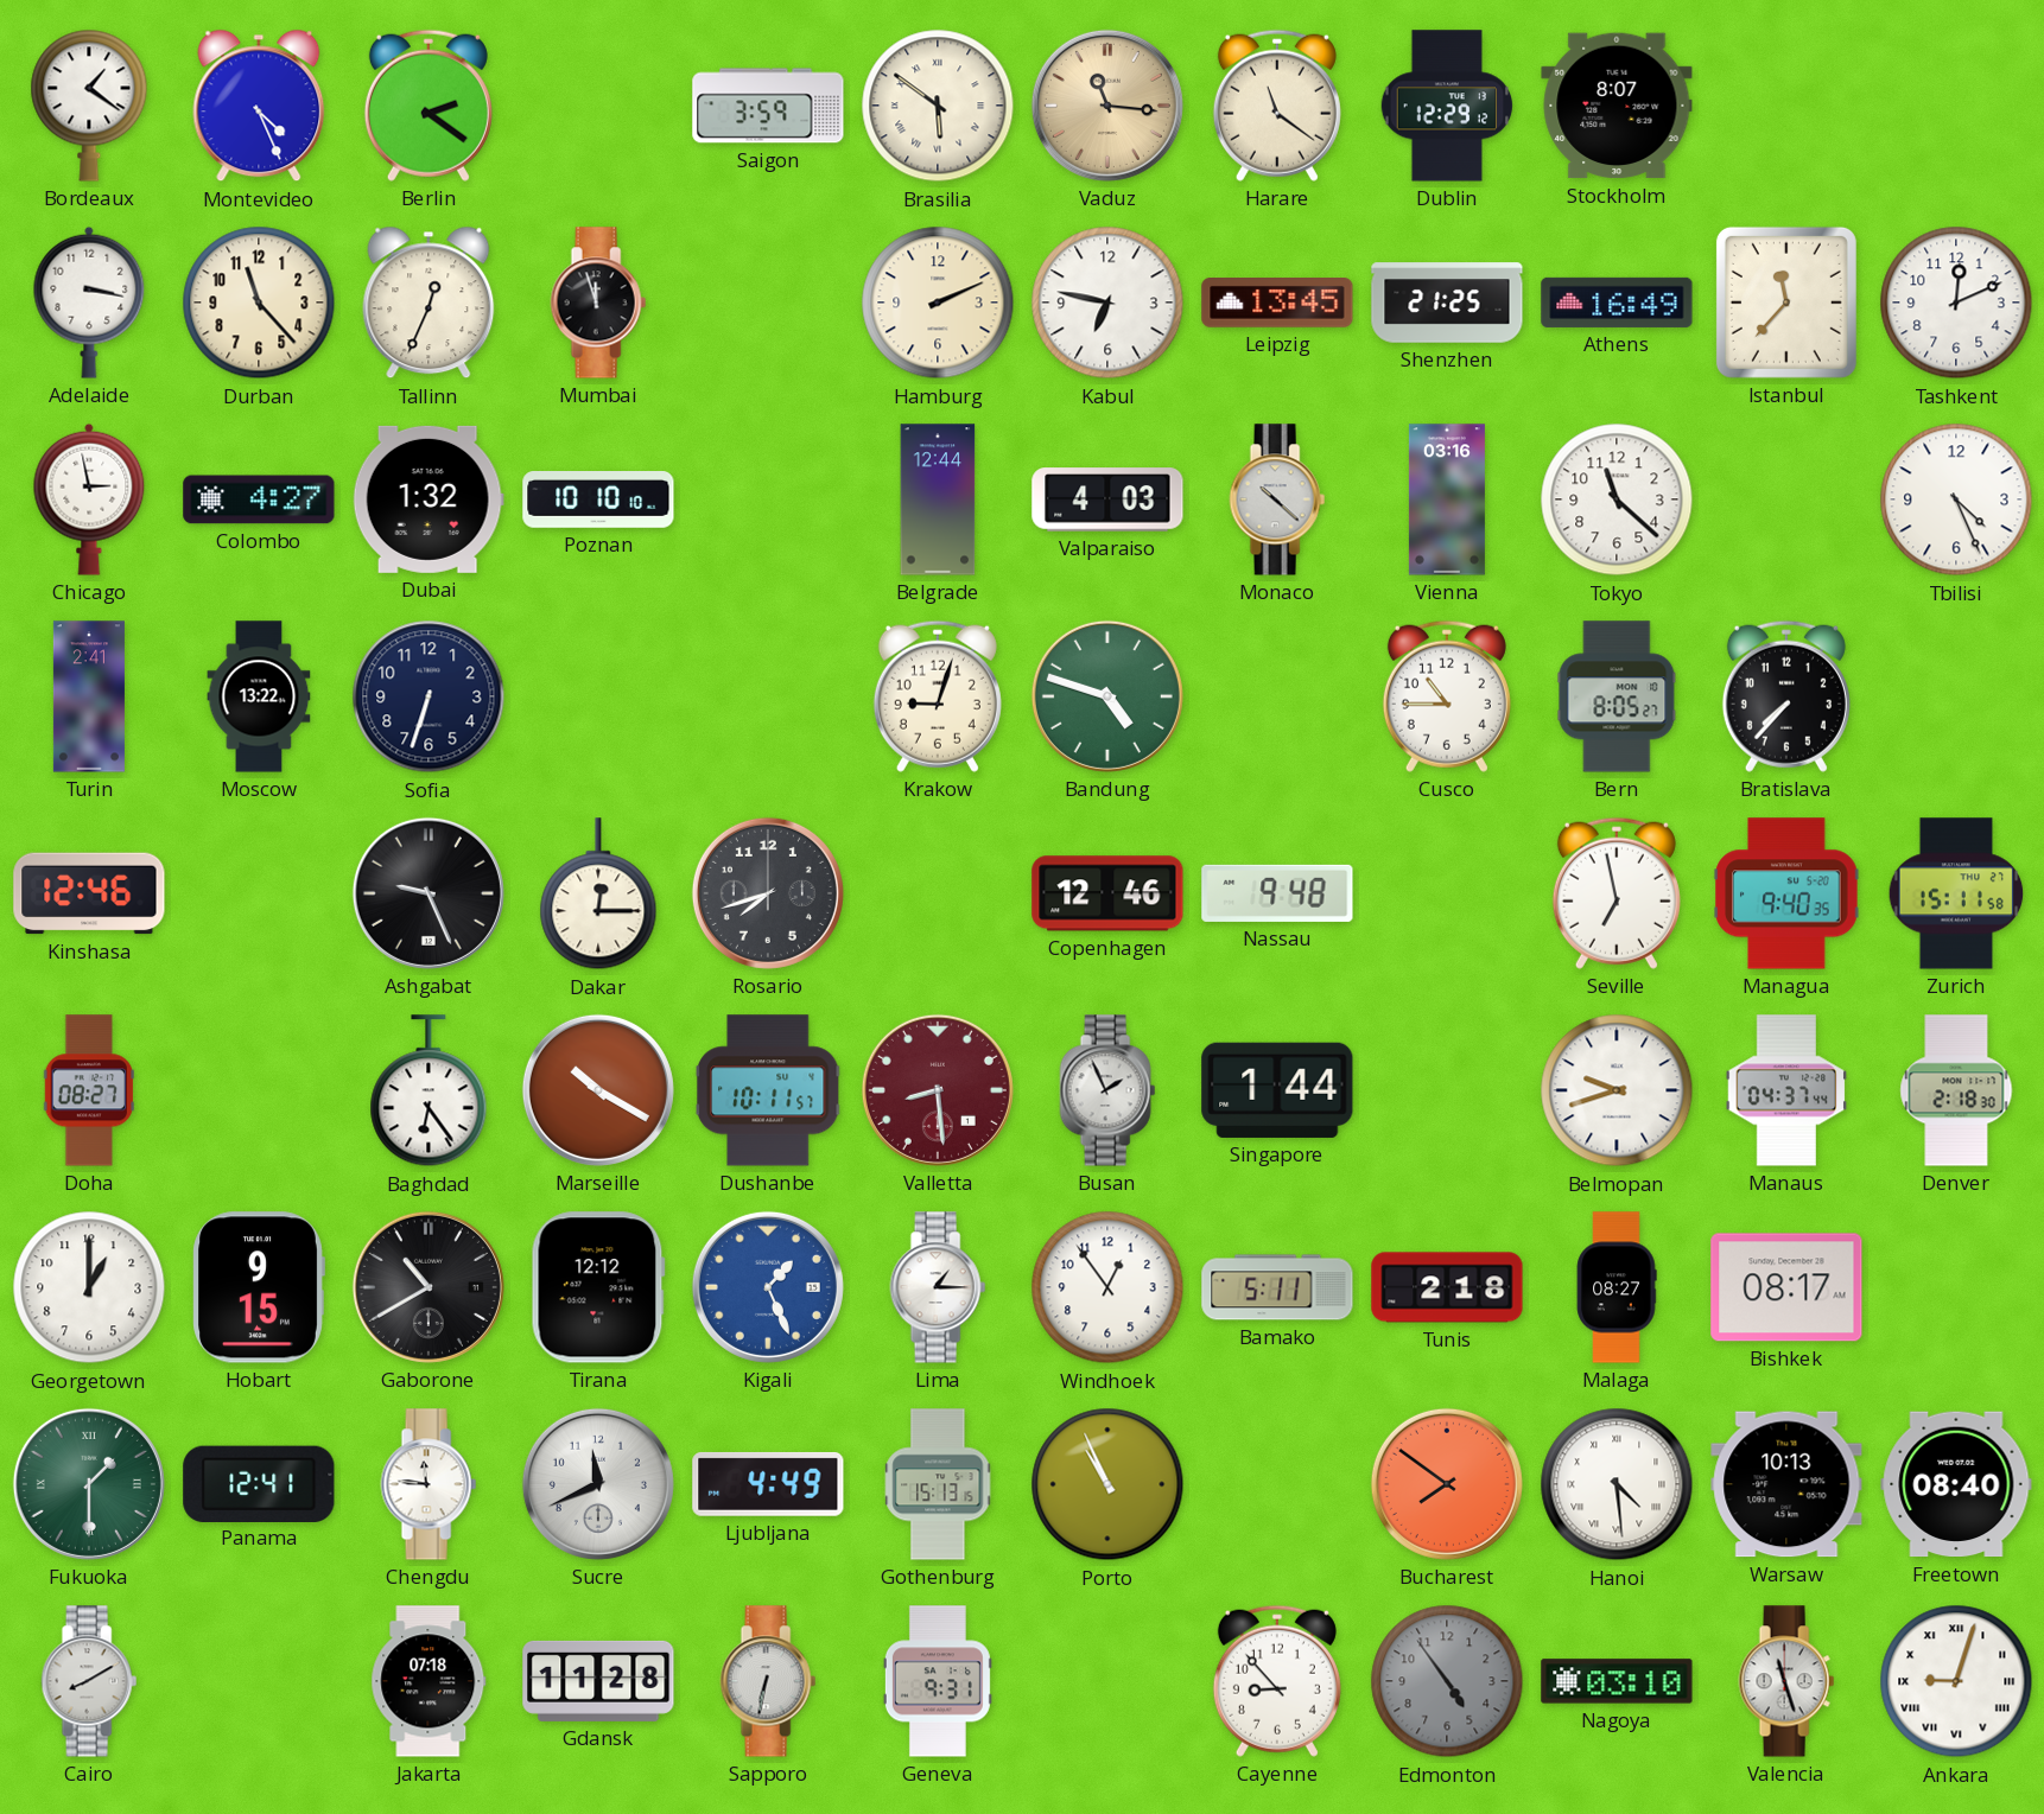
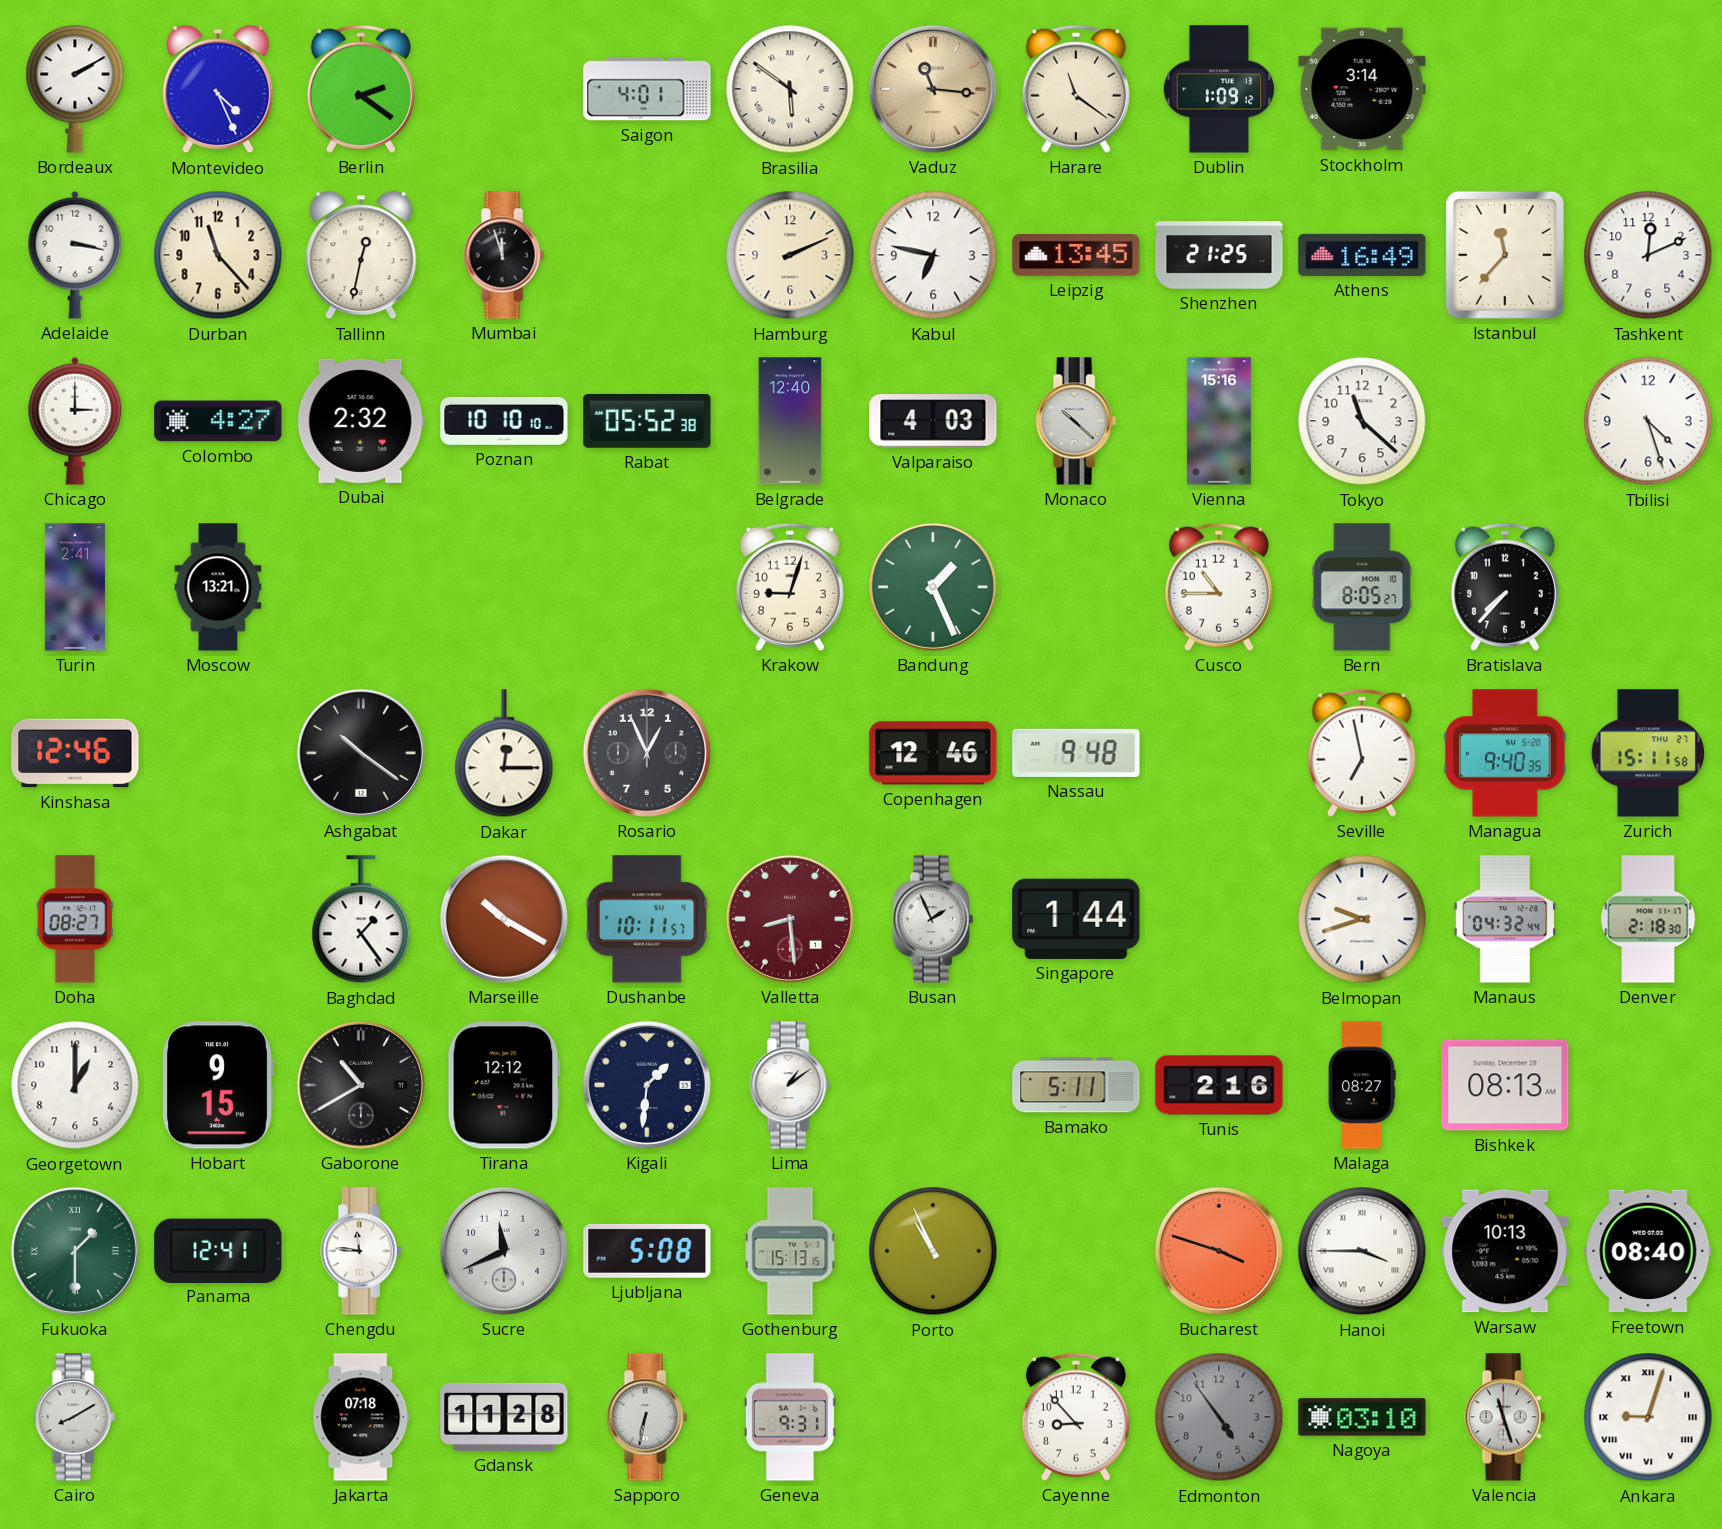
Bordeaux: 1:21 -> 2:10 (75, 89)
Saigon: 3:59 -> 4:01 (647, 89)
Dublin: 12:29 -> 1:09 (1219, 89)
Stockholm: 8:07 -> 3:14 (1362, 89)
Tallinn: 12:34 -> 12:32 (361, 255)
Chicago: 2:58 -> 3:00 (75, 421)
Dubai: 1:32 -> 2:32 (361, 421)
Rabat: none -> 05:52 (647, 421)
Belgrade: 12:44 -> 12:40 (790, 421)
Vienna: 03:16 -> 15:16 (1219, 421)
Tbilisi: 4:26 -> 4:27 (1648, 421)
Moscow: 13:22 -> 13:21 (218, 587)
Sofia: 6:33 -> none (429, 696)
Bandung: 4:48 -> 1:26 (933, 587)
Ashgabat: 9:26 -> 10:21 (361, 753)
Rosario: 7:42 -> 12:56 (647, 753)
Baghdad: 6:24 -> 1:24 (361, 920)
Manaus: 04:37 -> 04:32 (1505, 919)
Kigali: 1:26 -> 1:31 (647, 1085)
Kigali dial: blue -> navy (647, 1085)
Lima: 1:15 -> 1:09 (790, 1085)
Windhoek: 12:54 -> none (1107, 1287)
Tunis: 2:18 -> 2:16 (1219, 1085)
Bishkek: 08:17 -> 08:13 (1505, 1085)
Ljubljana: 4:49 -> 5:08 (647, 1251)
Bucharest: 7:51 -> 3:48 (1219, 1251)
Hanoi: 4:29 -> 3:45 (1362, 1251)
